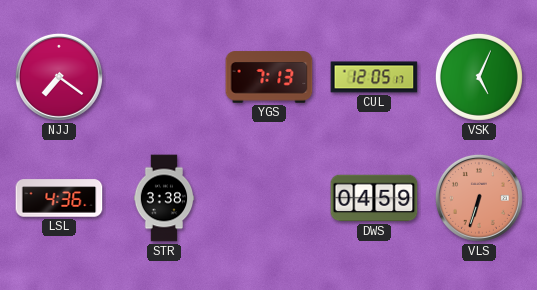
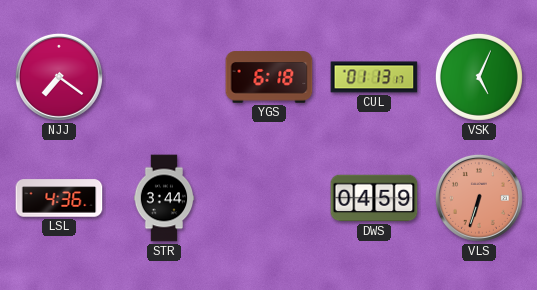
YGS: 7:13 -> 6:18 (269, 77)
CUL: 12:05 -> 01:13 (374, 77)
STR: 3:38 -> 3:44 (164, 198)
